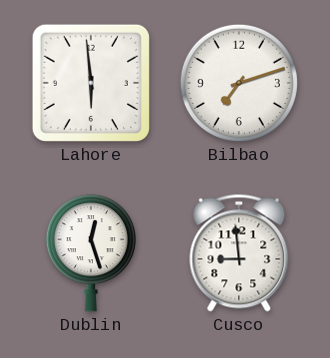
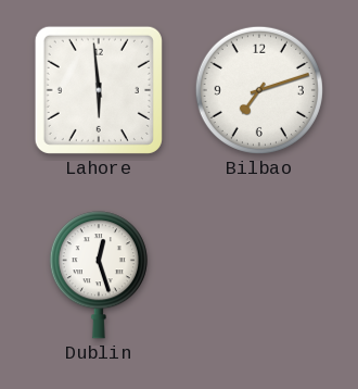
Cusco: 8:59 -> none (239, 253)
